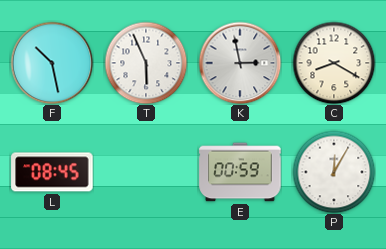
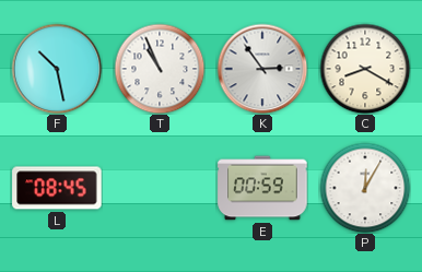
T: 5:56 -> 10:56 (160, 69)
K: 2:58 -> 2:54 (262, 69)
